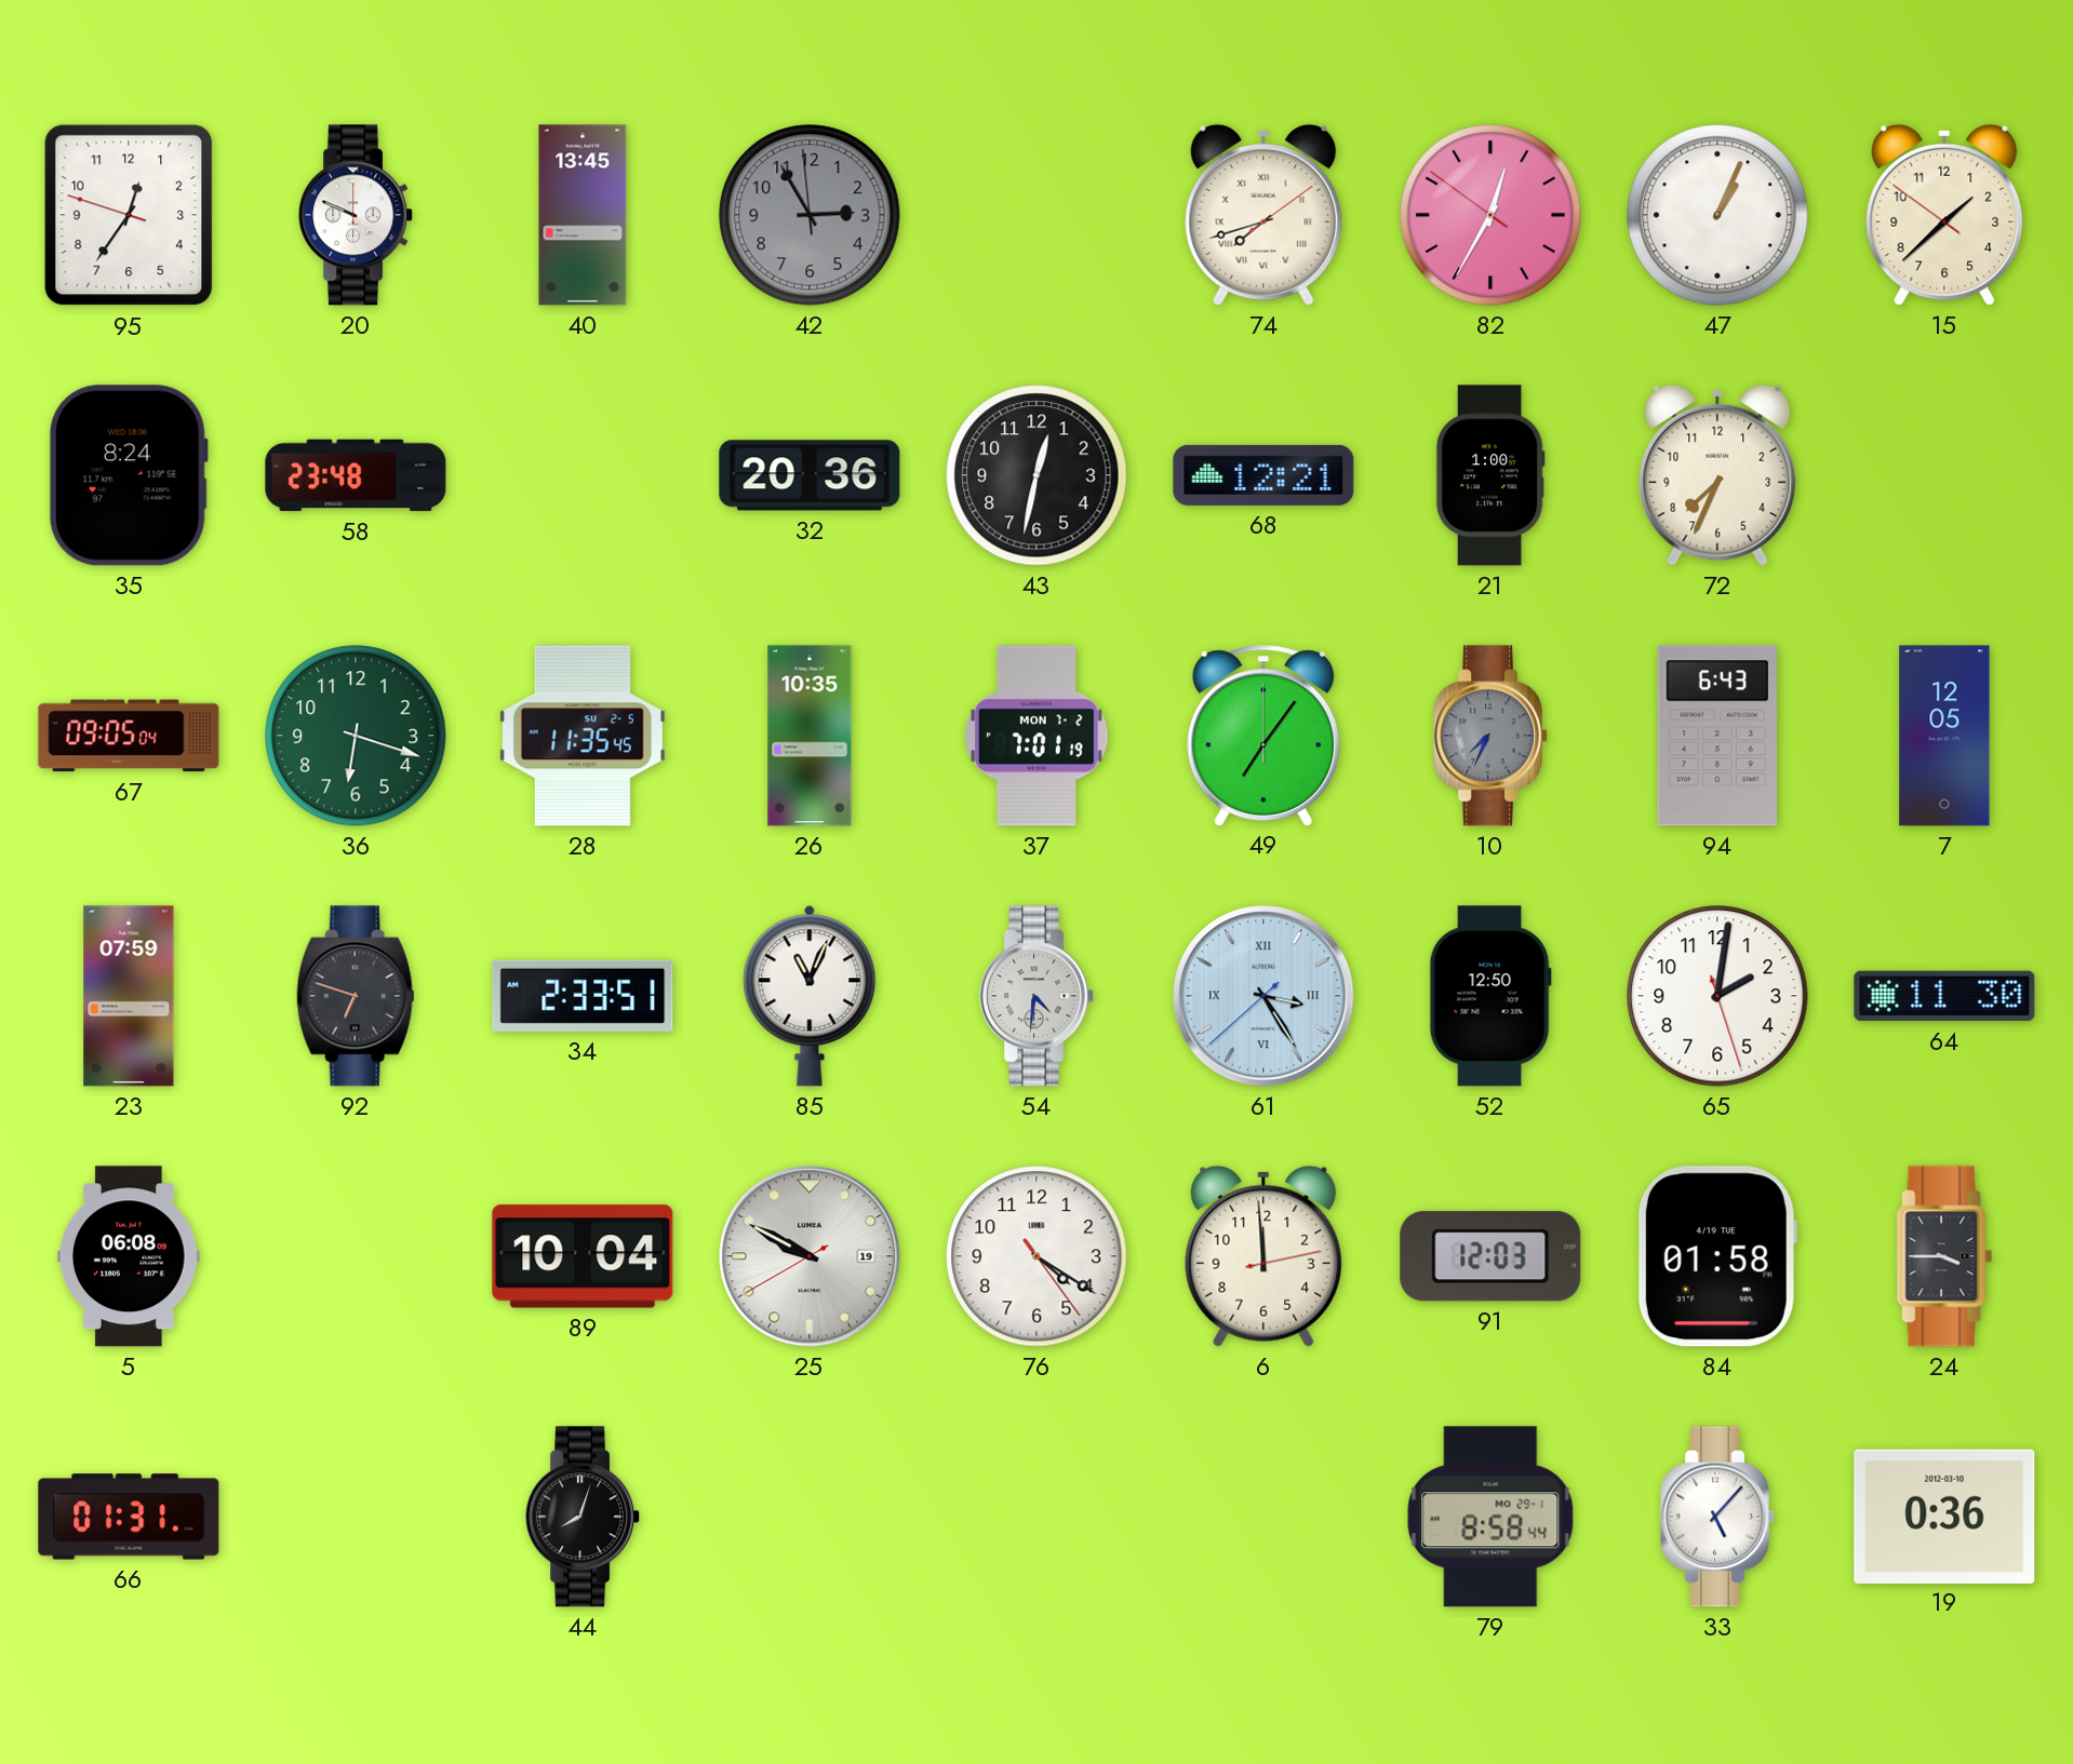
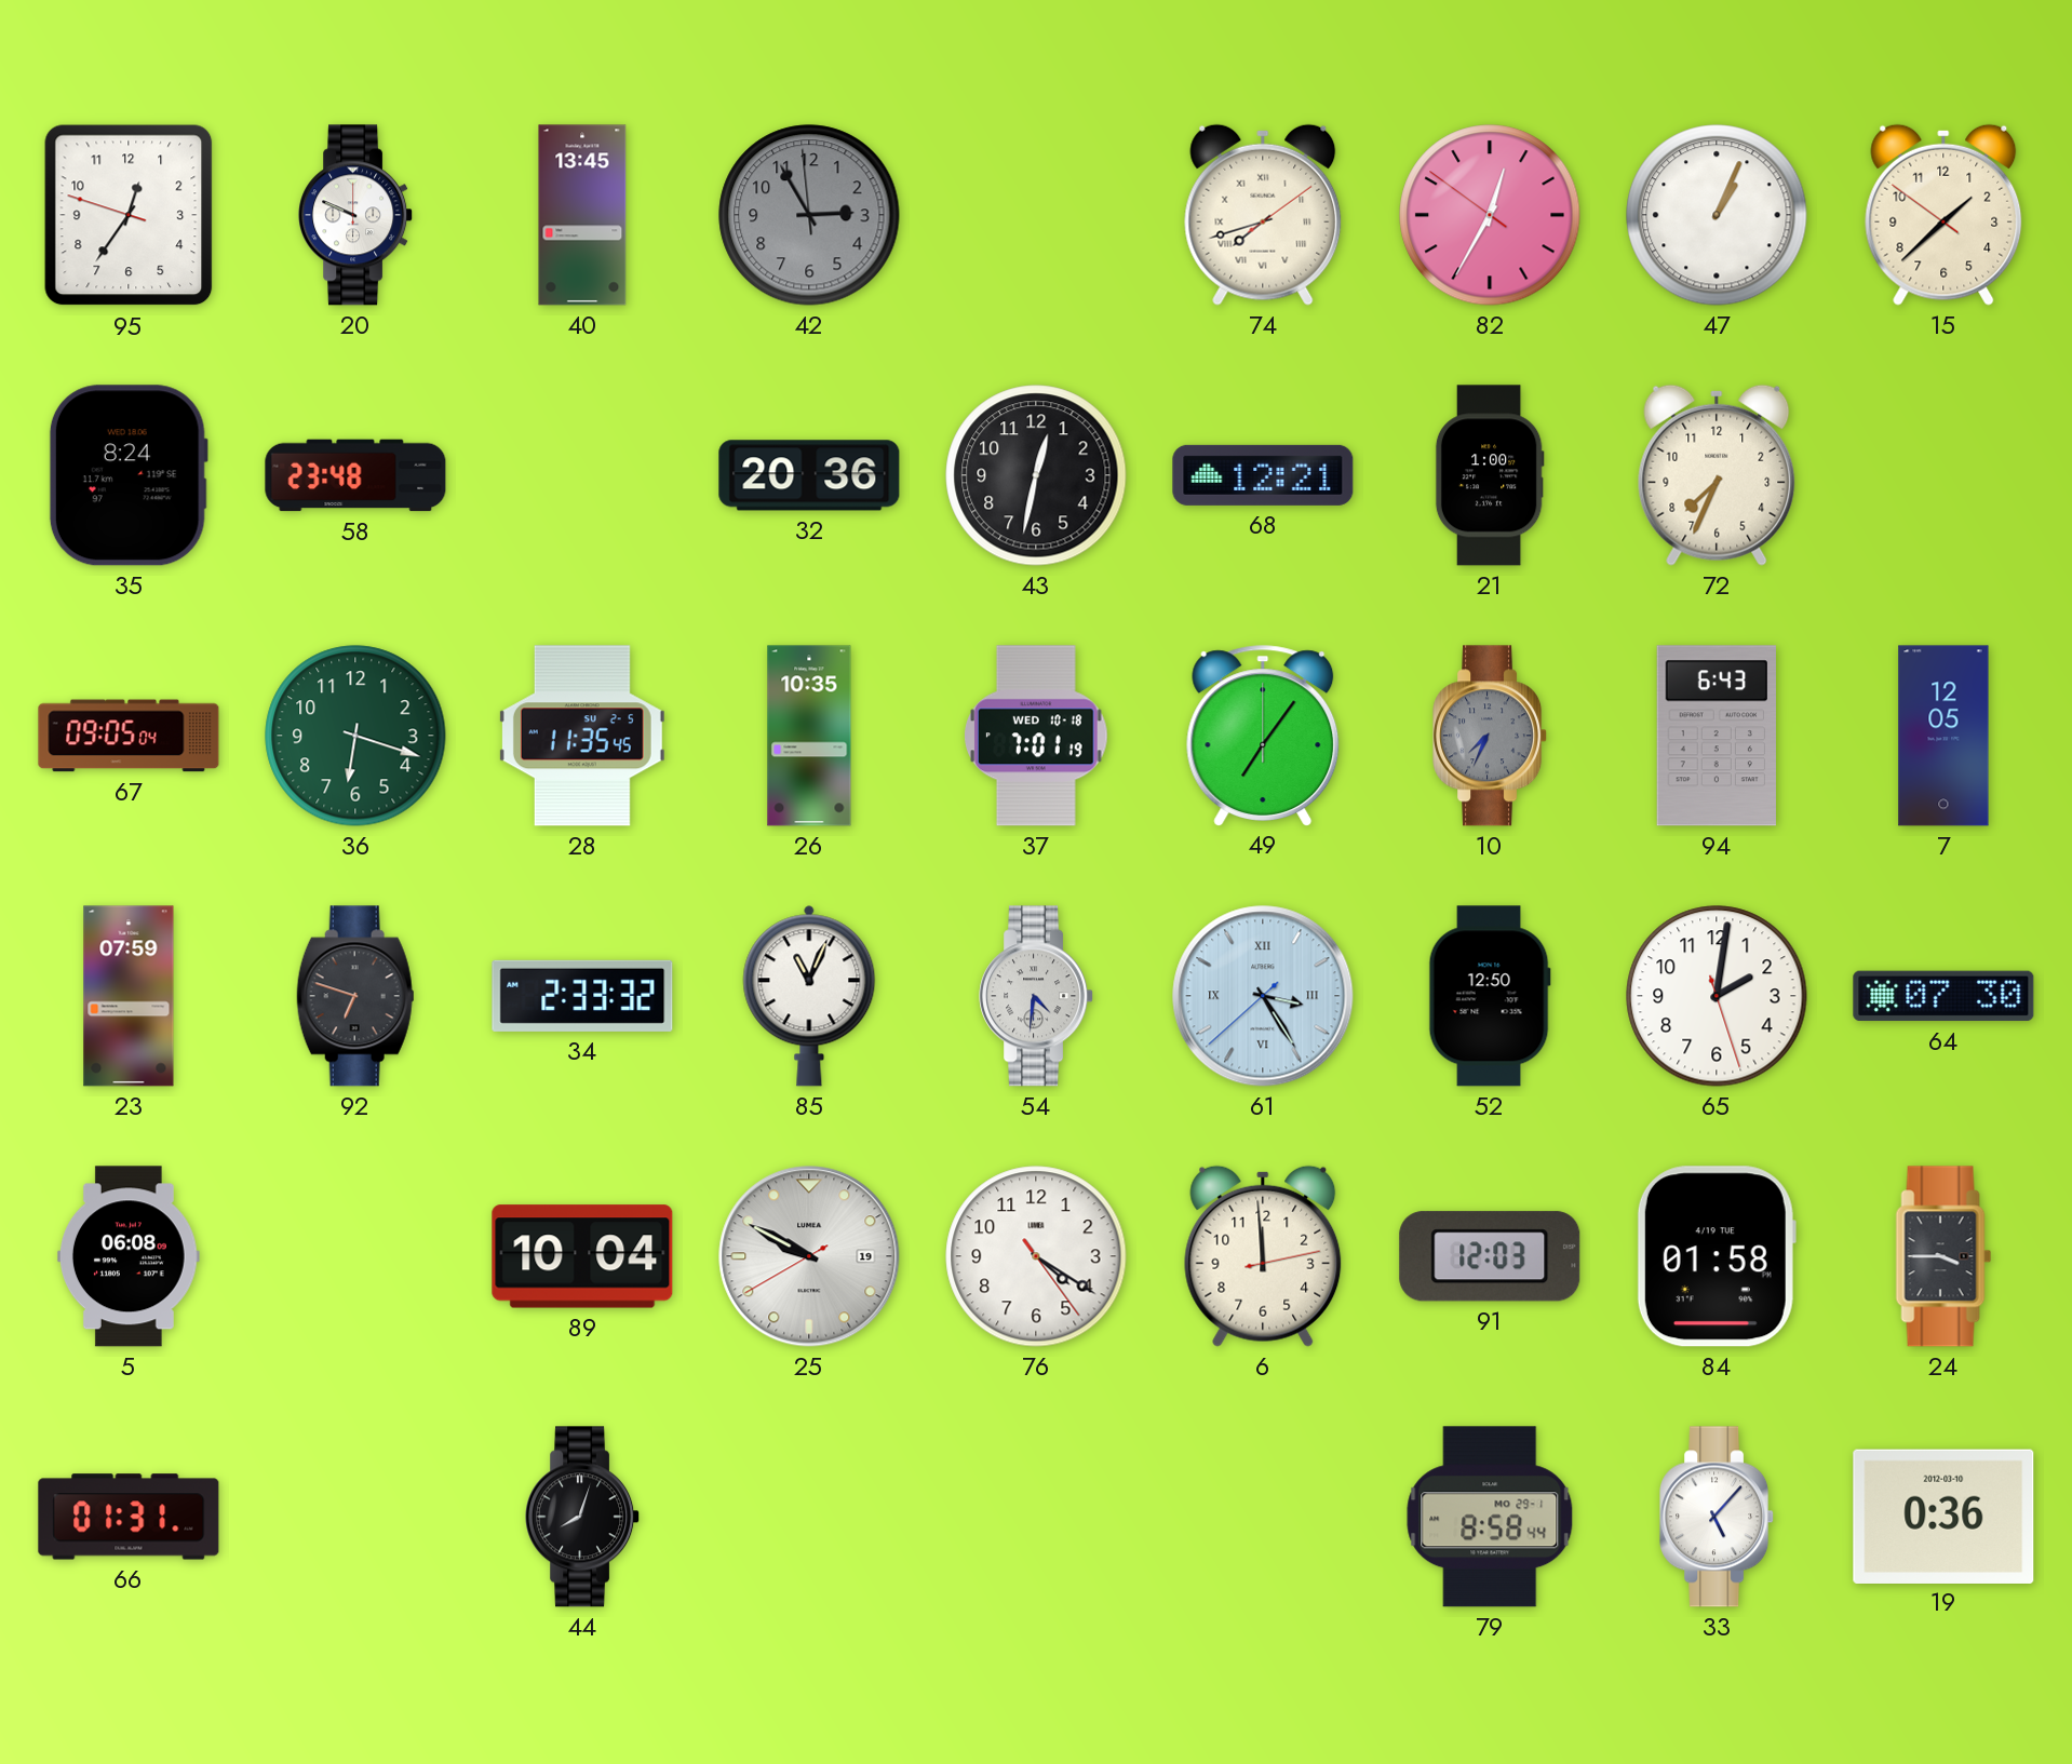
37 date: MON 7-2 -> WED 10-18 (1037, 736)
34: 2:33:51 -> 2:33:32 (582, 996)
64: 11:30 -> 07:30 (1943, 996)
